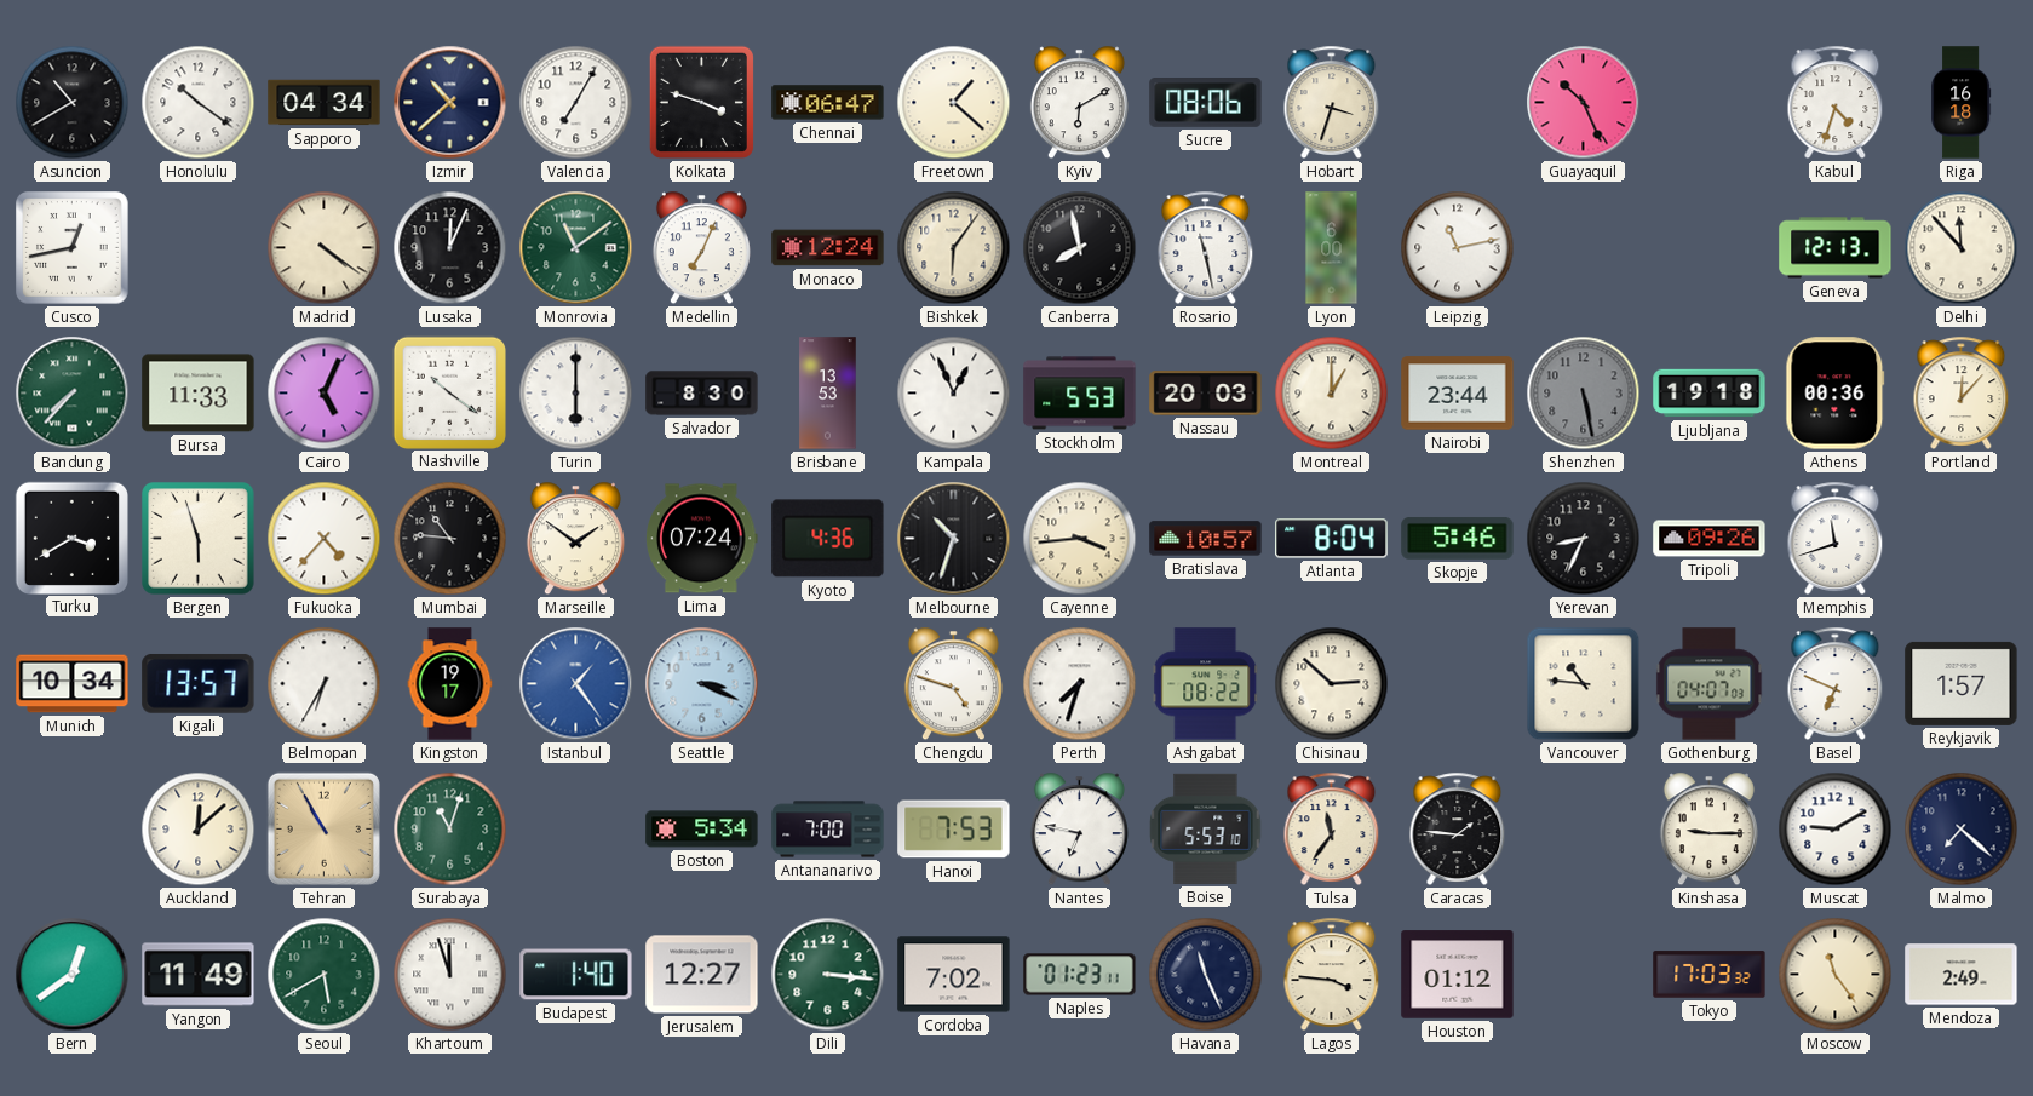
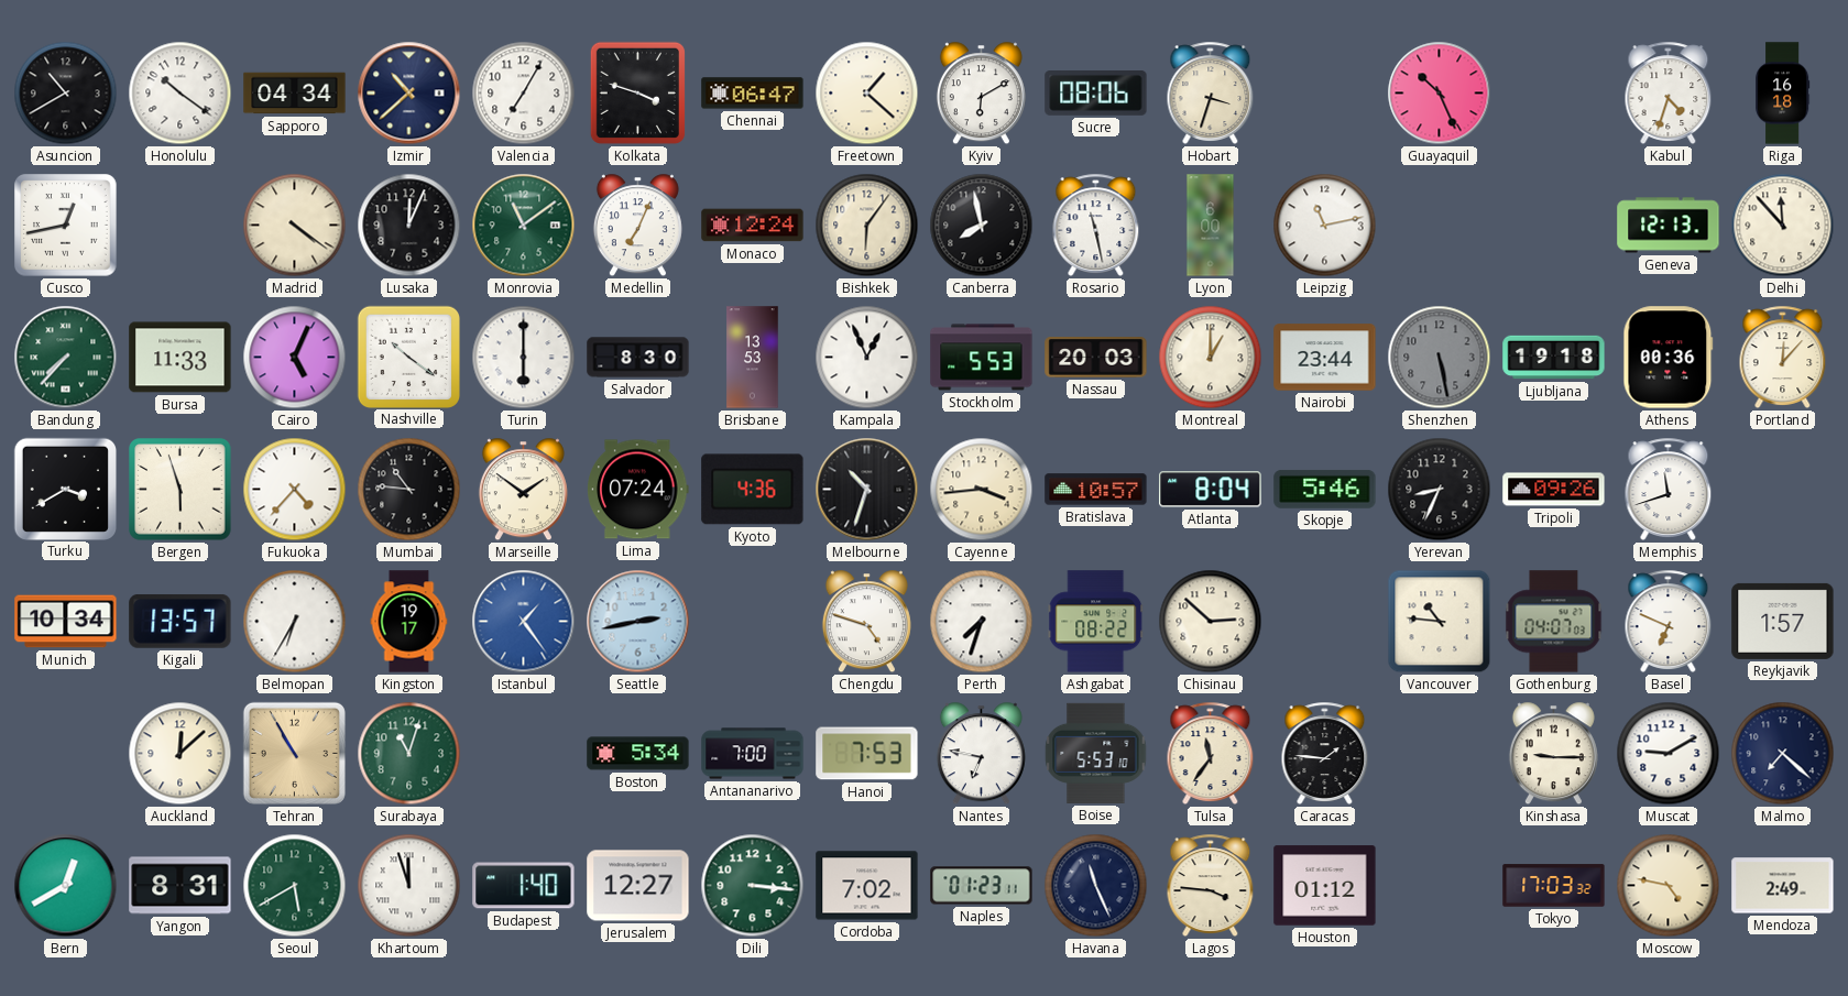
Seattle: 3:19 -> 2:43 (638, 622)
Bern: 12:39 -> 12:40 (66, 886)
Yangon: 11:49 -> 8:31 (181, 886)
Moscow: 11:24 -> 4:47 (1669, 886)
